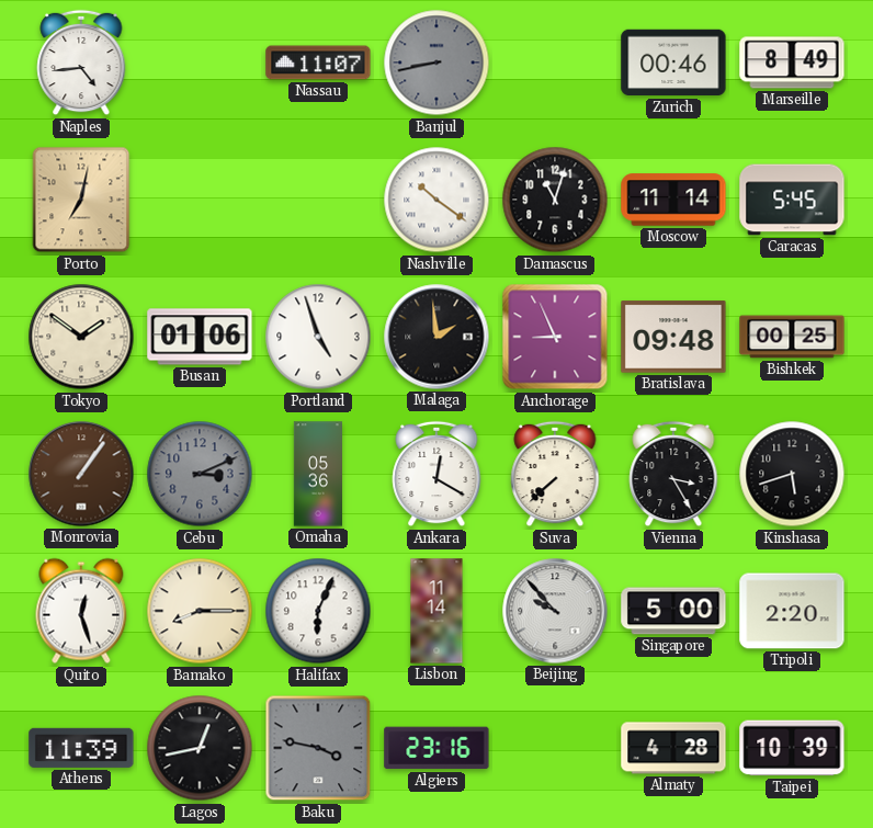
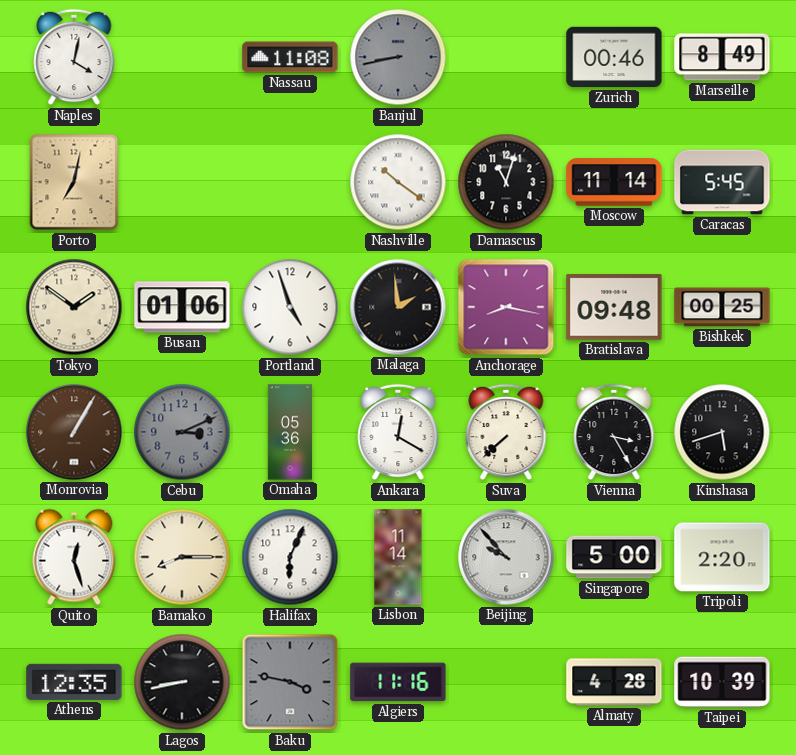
Naples: 4:44 -> 4:02 (74, 57)
Nassau: 11:07 -> 11:08 (290, 57)
Anchorage: 8:56 -> 8:17 (506, 307)
Monrovia: 1:06 -> 1:05 (74, 432)
Athens: 11:39 -> 12:35 (74, 682)
Lagos: 12:43 -> 8:43 (182, 682)
Algiers: 23:16 -> 11:16 (398, 682)
